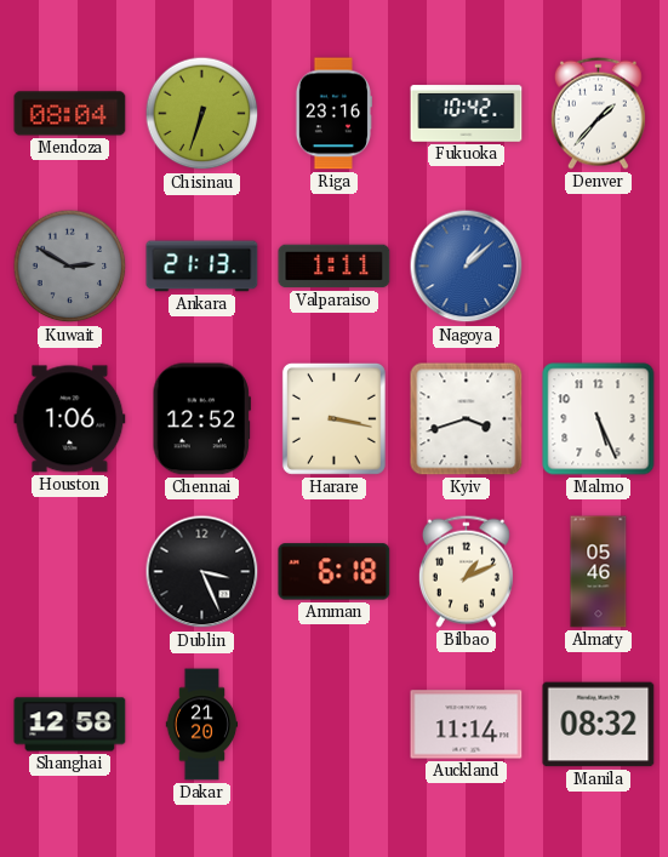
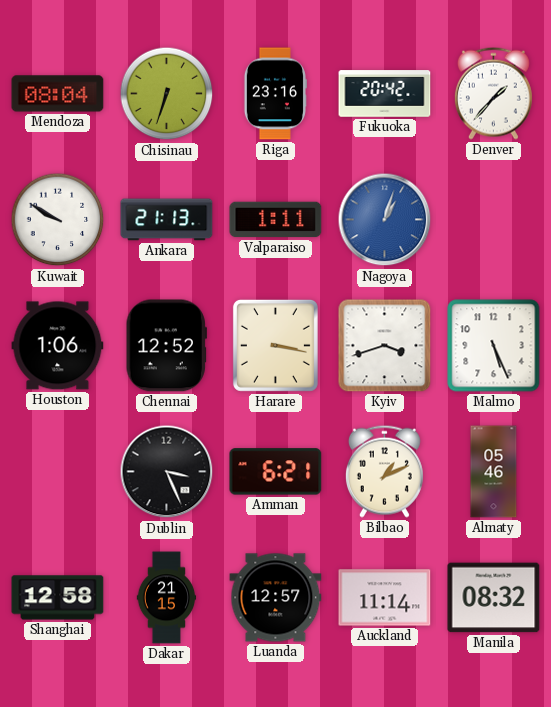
Fukuoka: 10:42 -> 20:42 (385, 94)
Kuwait: 2:50 -> 9:50 (58, 220)
Kuwait dial: grey -> white (58, 220)
Nagoya: 1:08 -> 1:03 (385, 220)
Amman: 6:18 -> 6:21 (276, 472)
Dakar: 21:20 -> 21:15 (167, 598)
Luanda: none -> 12:57 (276, 598)
